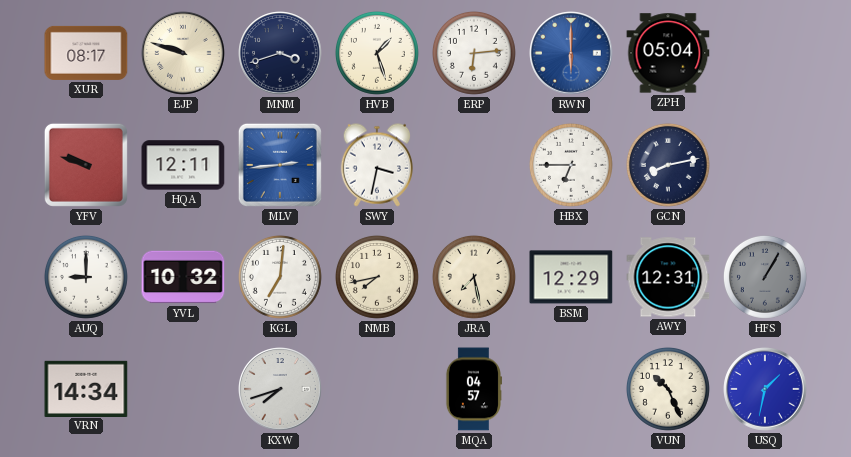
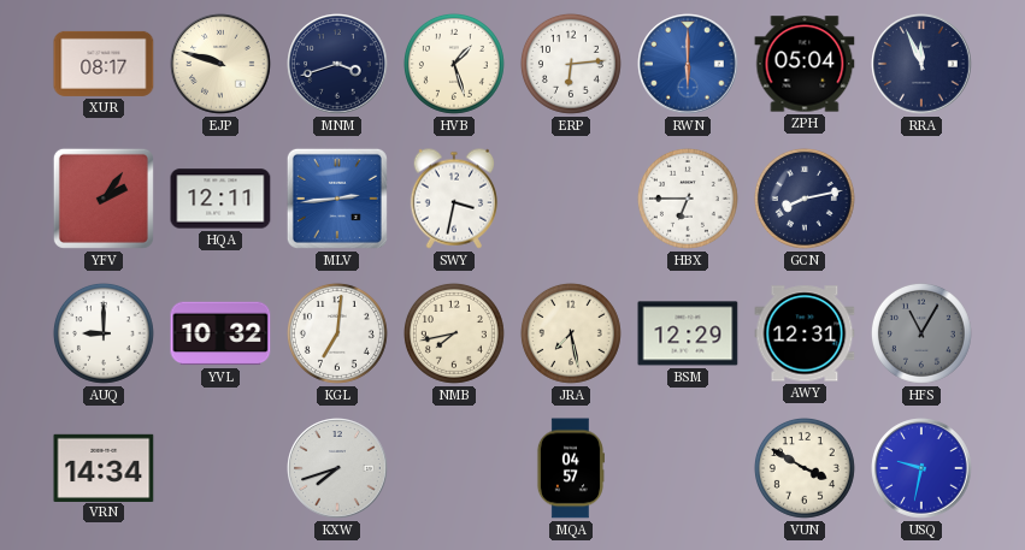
RRA: none -> 11:56 (921, 64)
YFV: 9:48 -> 2:06 (104, 199)
HFS: 1:05 -> 11:05 (921, 333)
VUN: 10:26 -> 3:50 (805, 468)
USQ: 1:32 -> 9:32 (921, 468)
